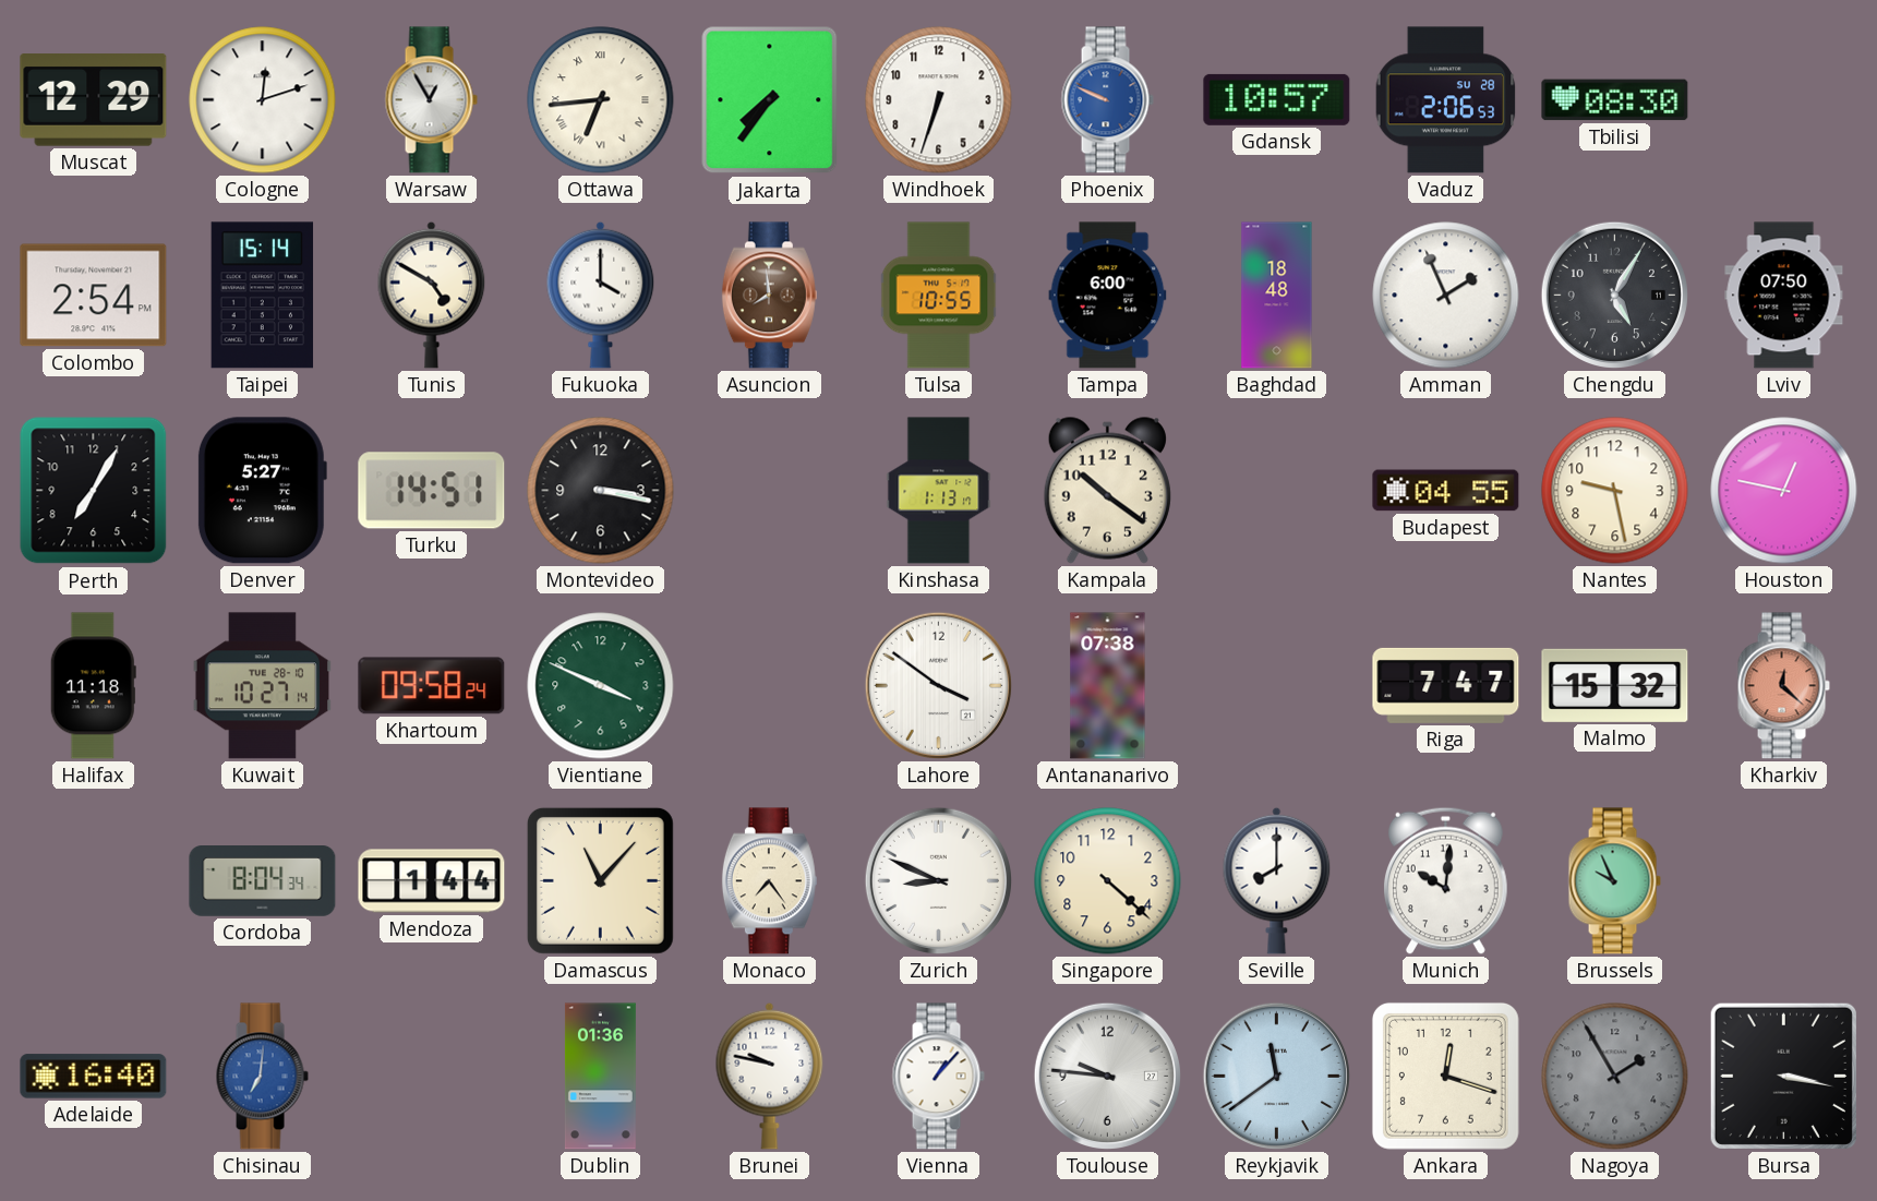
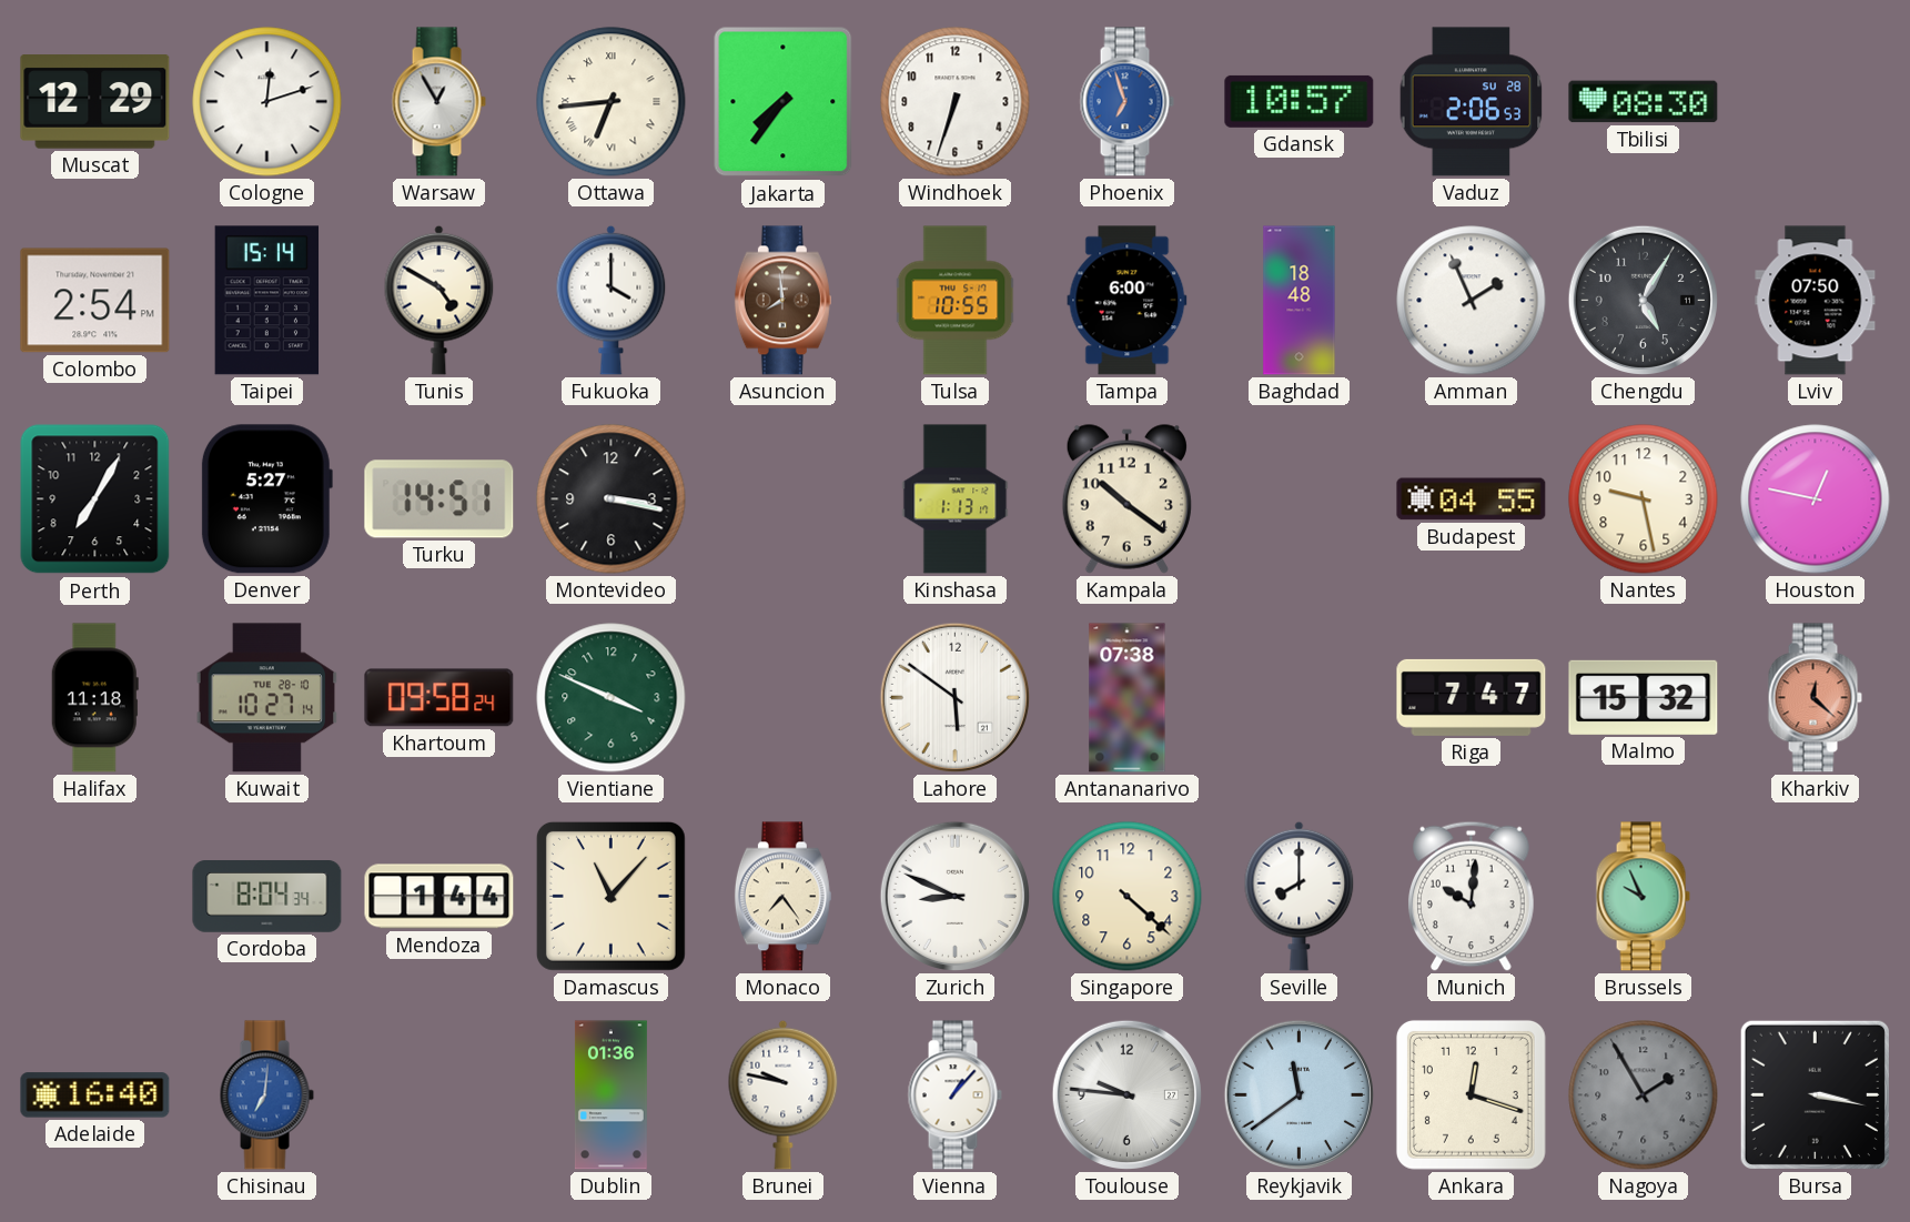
Phoenix: 9:49 -> 6:57 (1126, 102)
Lahore: 3:51 -> 5:51 (954, 697)
